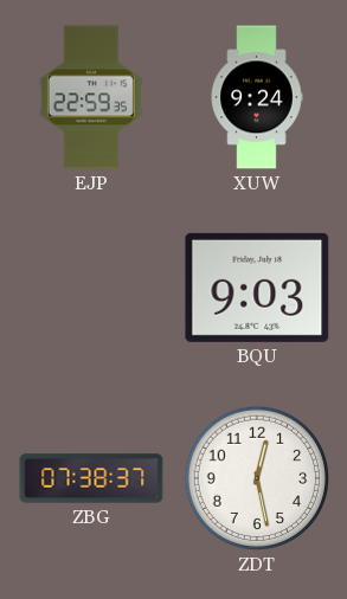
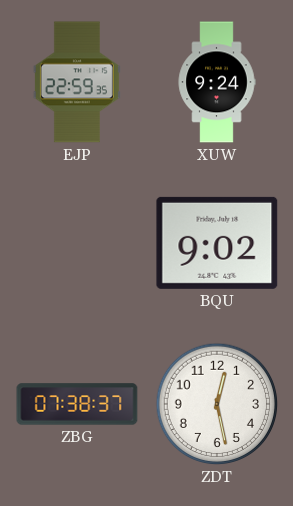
BQU: 9:03 -> 9:02 (217, 243)
